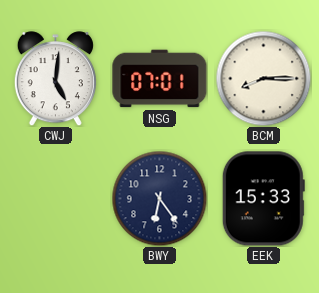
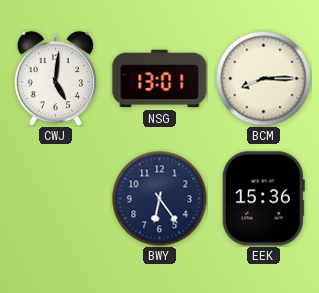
NSG: 07:01 -> 13:01 (160, 79)
EEK: 15:33 -> 15:36 (263, 199)
